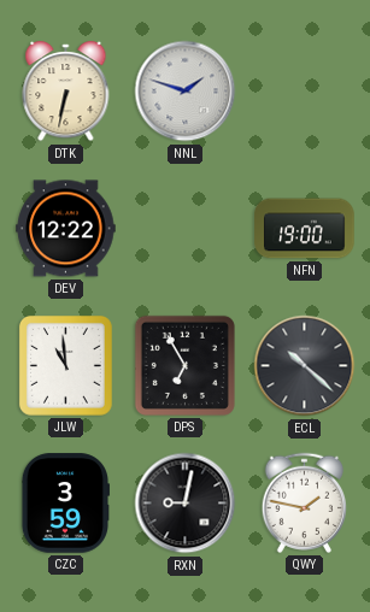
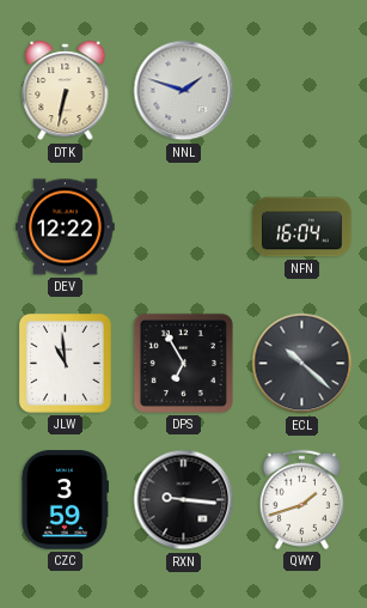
NFN: 19:00 -> 16:04 (302, 227)
RXN: 9:02 -> 9:16 (184, 500)
QWY: 1:47 -> 1:42 (301, 499)
